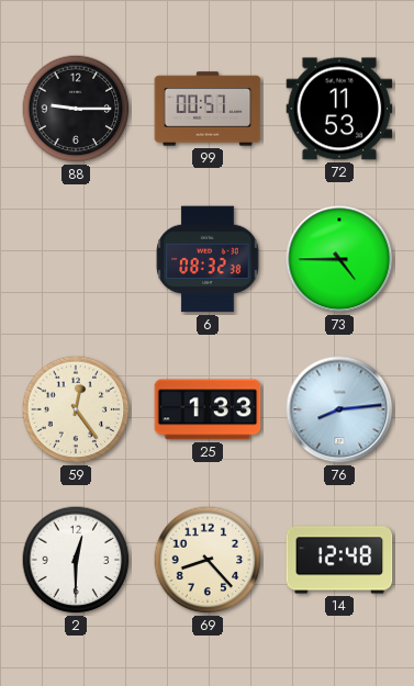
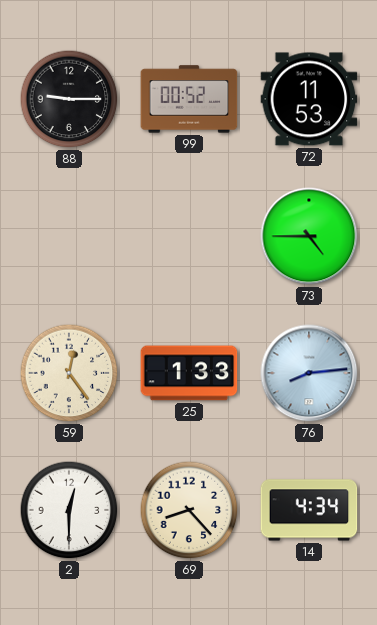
99: 00:57 -> 00:52 (189, 99)
6: 08:32 -> none (208, 259)
14: 12:48 -> 4:34 (309, 510)
